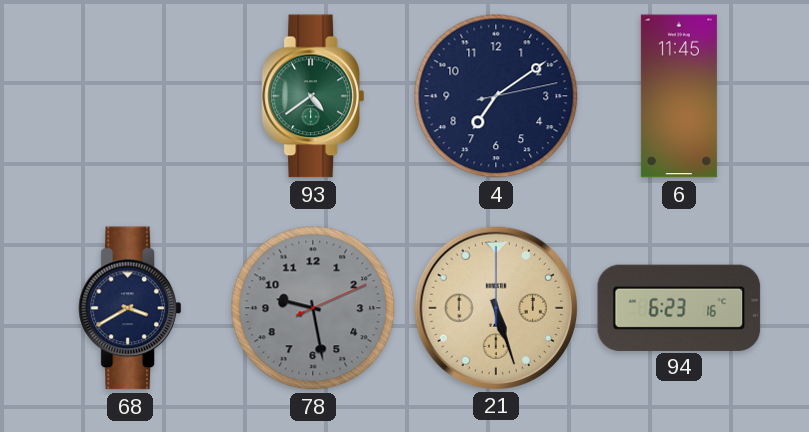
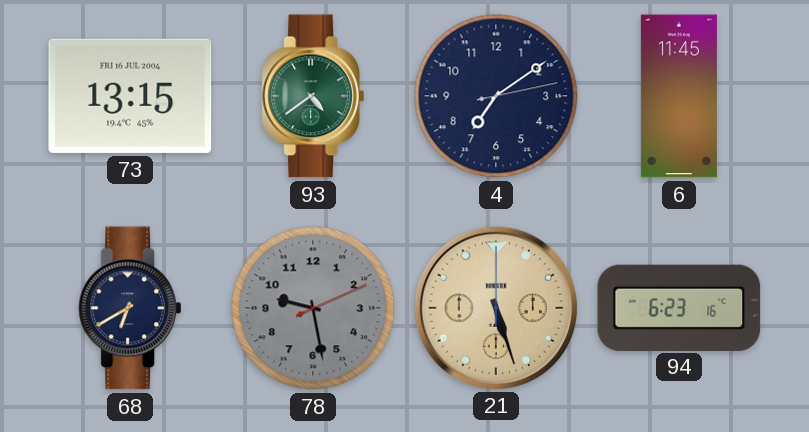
73: none -> 13:15 (130, 96)
68: 3:40 -> 6:40 (129, 308)
